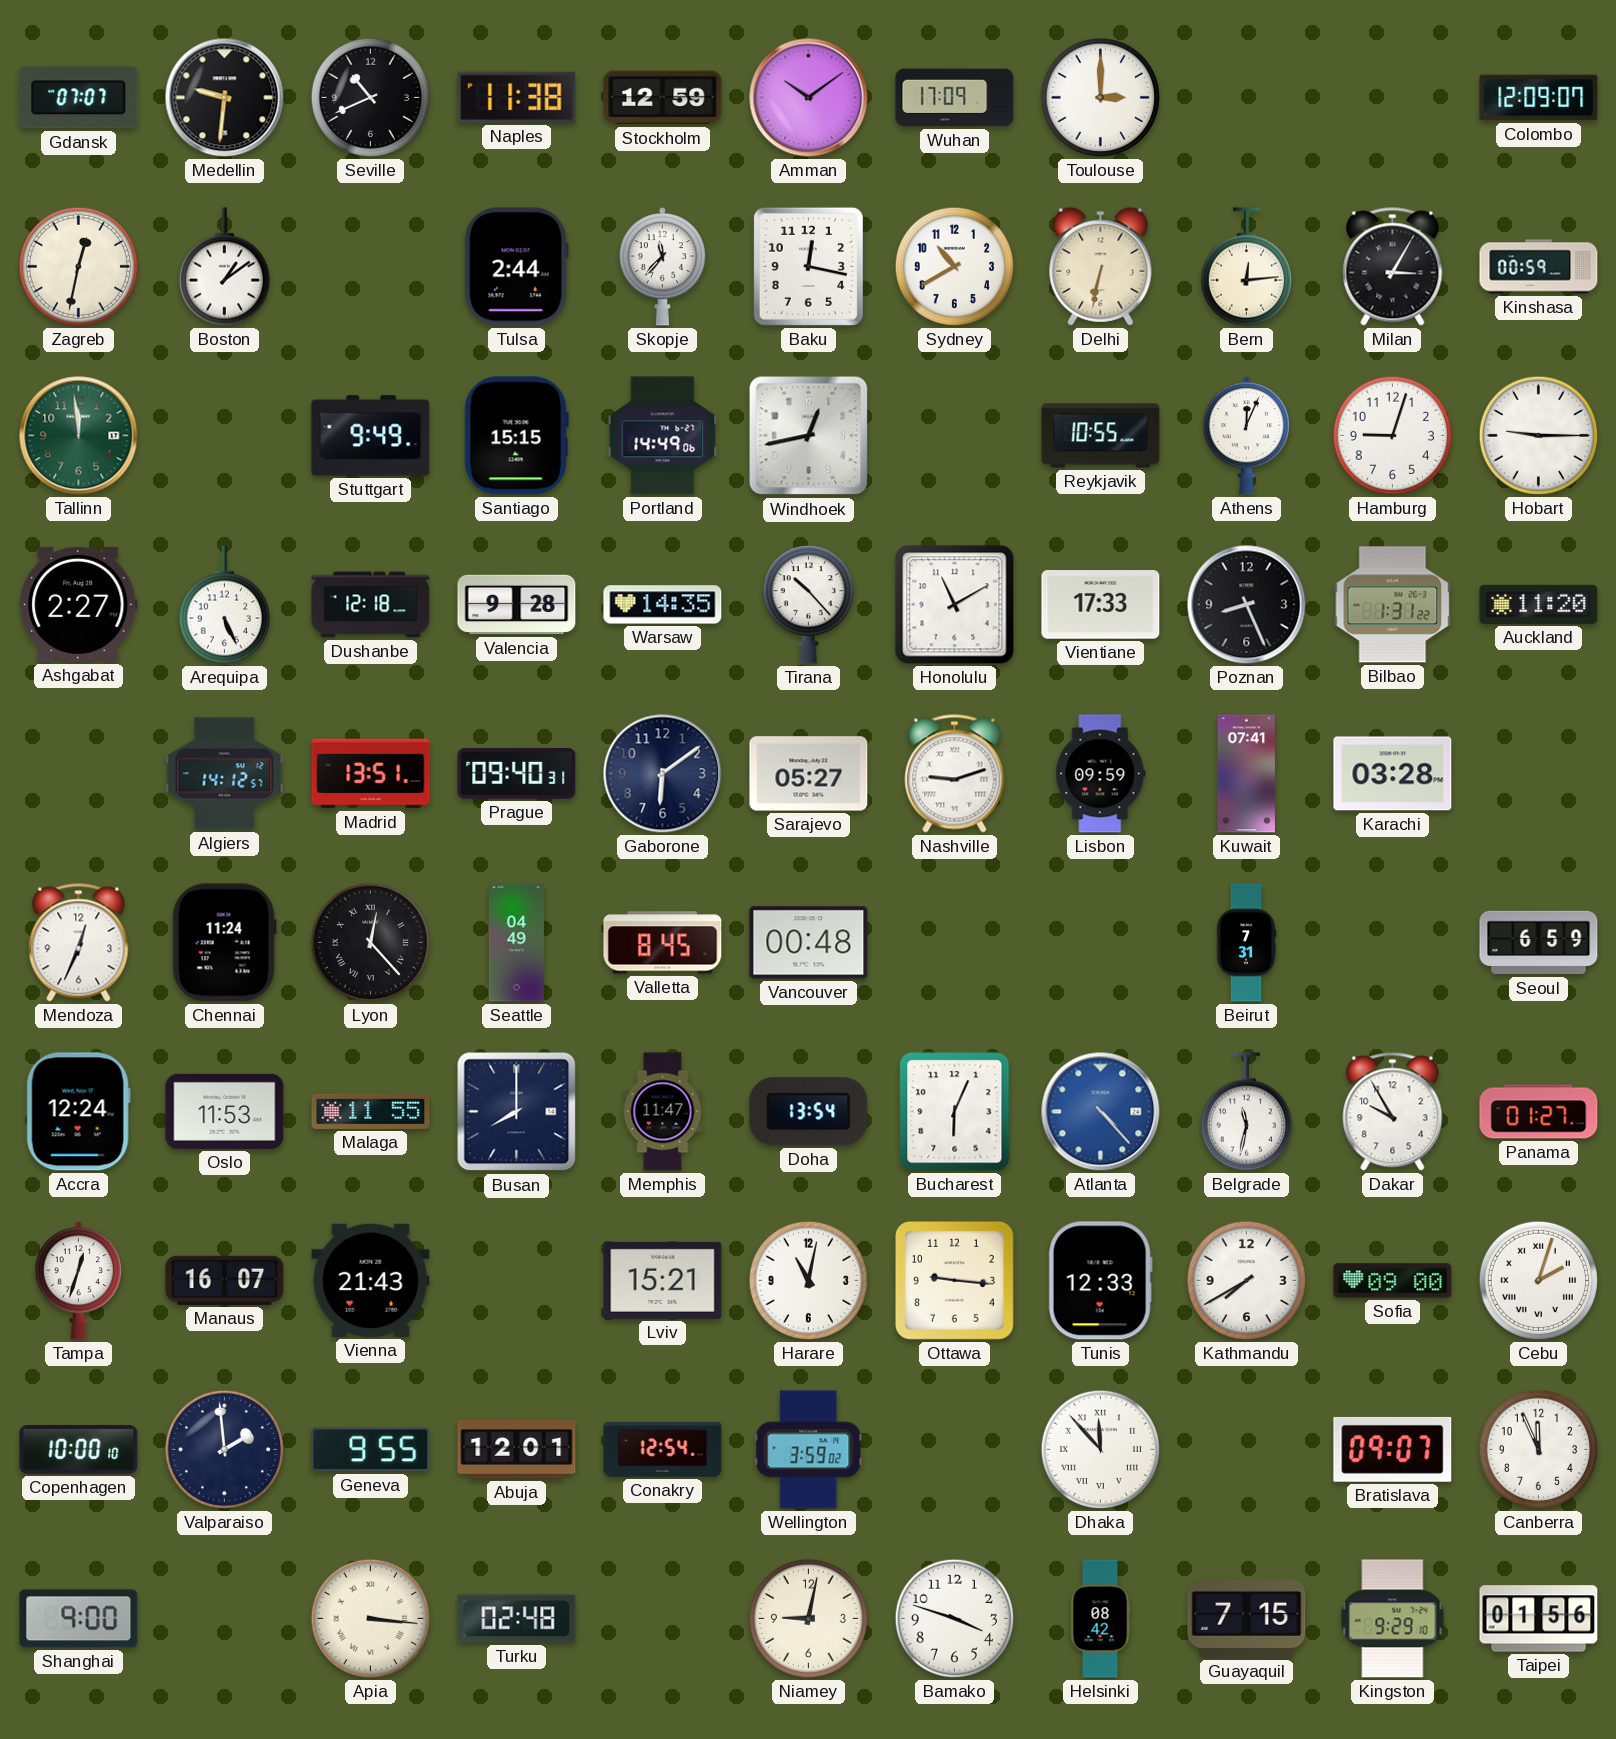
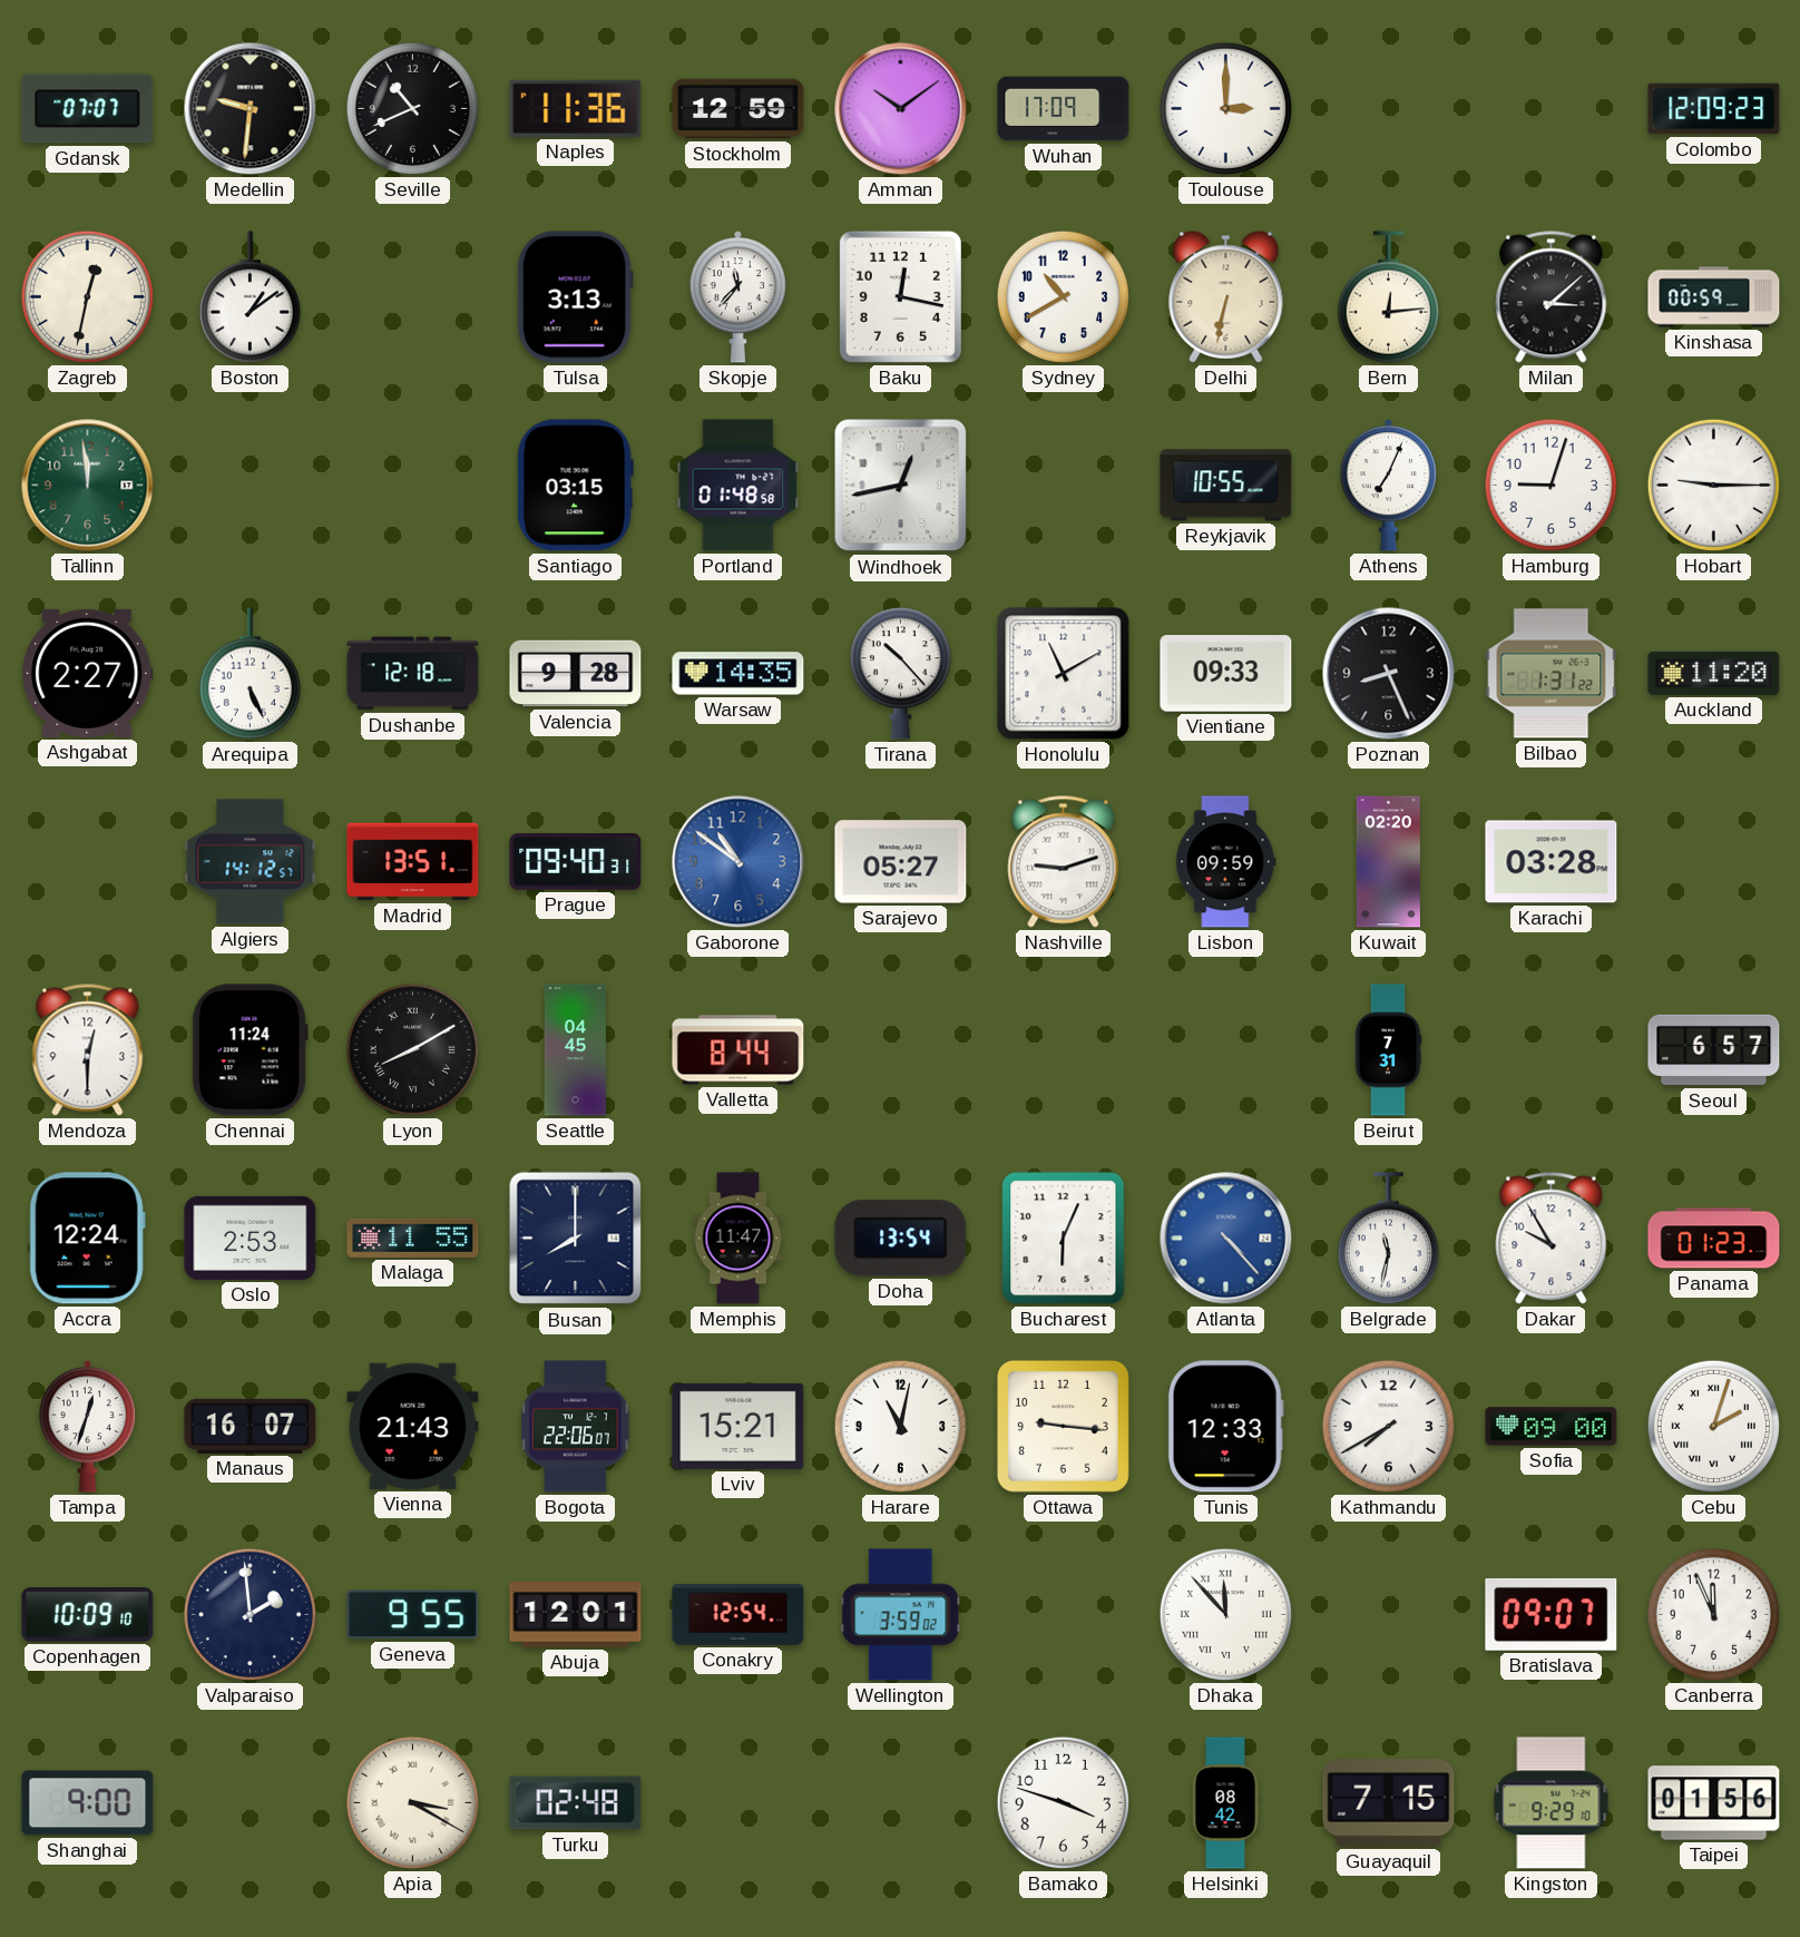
Naples: 11:38 -> 11:36 (576, 108)
Colombo: 12:09:07 -> 12:09:23 (1714, 109)
Tulsa: 2:44 -> 3:13 (575, 297)
Milan: 3:05 -> 3:08 (1552, 297)
Stuttgart: 9:49 -> none (371, 436)
Santiago: 15:15 -> 03:15 (575, 486)
Portland: 14:49 -> 01:48 (738, 486)
Athens: 12:04 -> 7:04 (1388, 486)
Vientiane: 17:33 -> 09:33 (1226, 674)
Gaborone: 6:09 -> 10:51 (738, 862)
Gaborone dial: navy -> blue (738, 862)
Kuwait: 07:41 -> 02:20 (1388, 862)
Mendoza: 12:34 -> 12:30 (88, 1050)
Lyon: 12:23 -> 8:10 (412, 1049)
Seattle: 04:49 -> 04:45 (575, 1050)
Valletta: 8:45 -> 8:44 (738, 1050)
Vancouver: 00:48 -> none (809, 943)
Seoul: 6:59 -> 6:57 (1714, 1050)
Oslo: 11:53 -> 2:53 (251, 1237)
Panama: 01:27 -> 01:23 (1714, 1239)
Bogota: none -> 22:06 (576, 1427)
Copenhagen: 10:00 -> 10:09 (88, 1615)
Apia: 3:16 -> 3:20 (412, 1802)
Niamey: 9:02 -> none (808, 1618)
